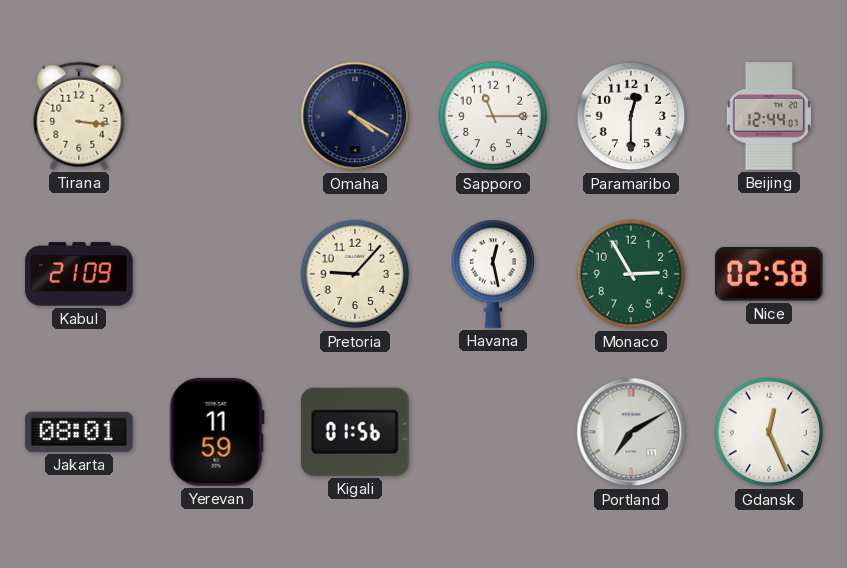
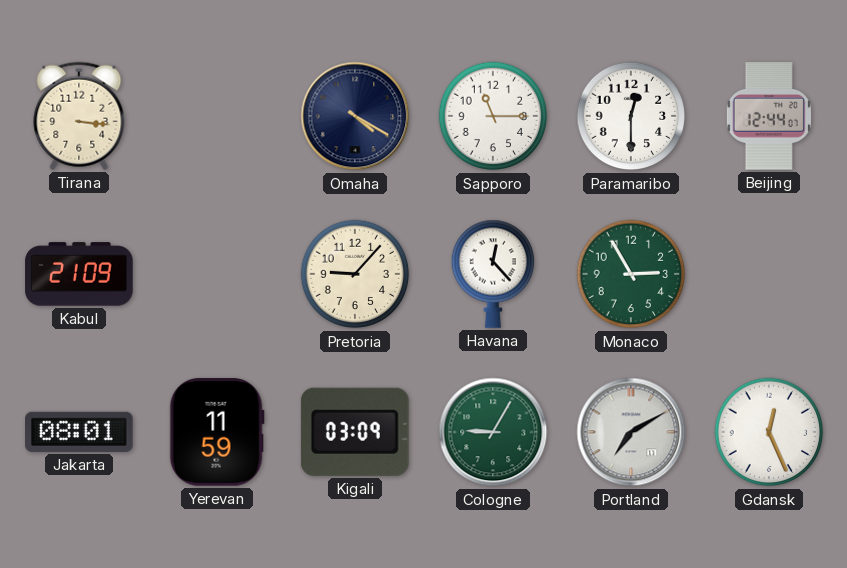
Havana: 12:28 -> 12:23 (493, 274)
Nice: 02:58 -> none (770, 275)
Kigali: 01:56 -> 03:09 (355, 432)
Cologne: none -> 9:05 (493, 432)
